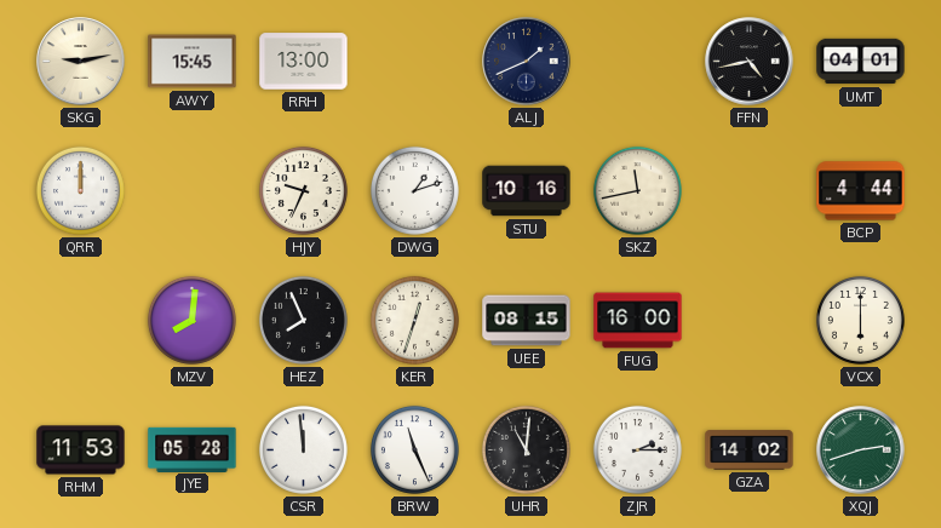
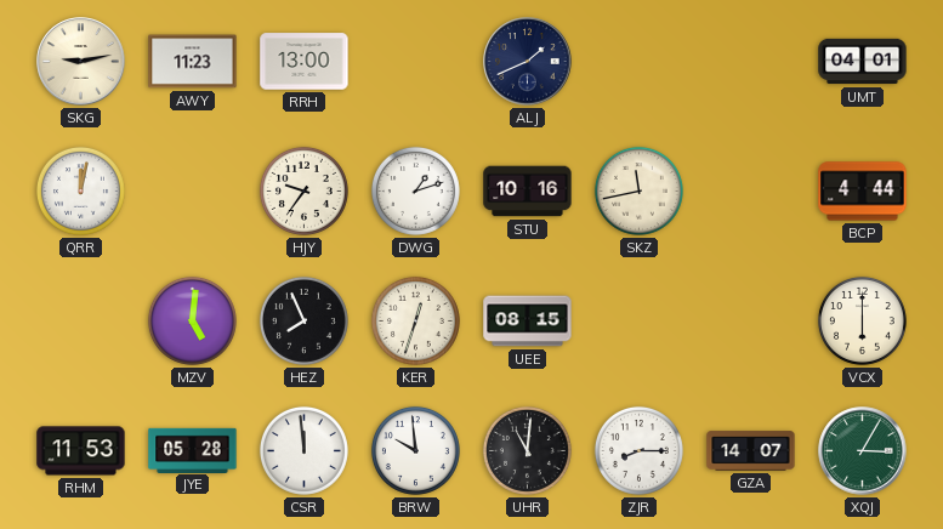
AWY: 15:45 -> 11:23 (193, 62)
FFN: 4:43 -> none (750, 62)
QRR: 12:00 -> 12:02 (80, 190)
HJY: 9:34 -> 9:36 (303, 190)
MZV: 8:01 -> 5:01 (192, 320)
FUG: 16:00 -> none (638, 321)
BRW: 11:26 -> 9:59 (415, 450)
ZJR: 2:15 -> 8:15 (638, 450)
GZA: 14:02 -> 14:07 (751, 451)
XQJ: 2:42 -> 3:05 (863, 451)
